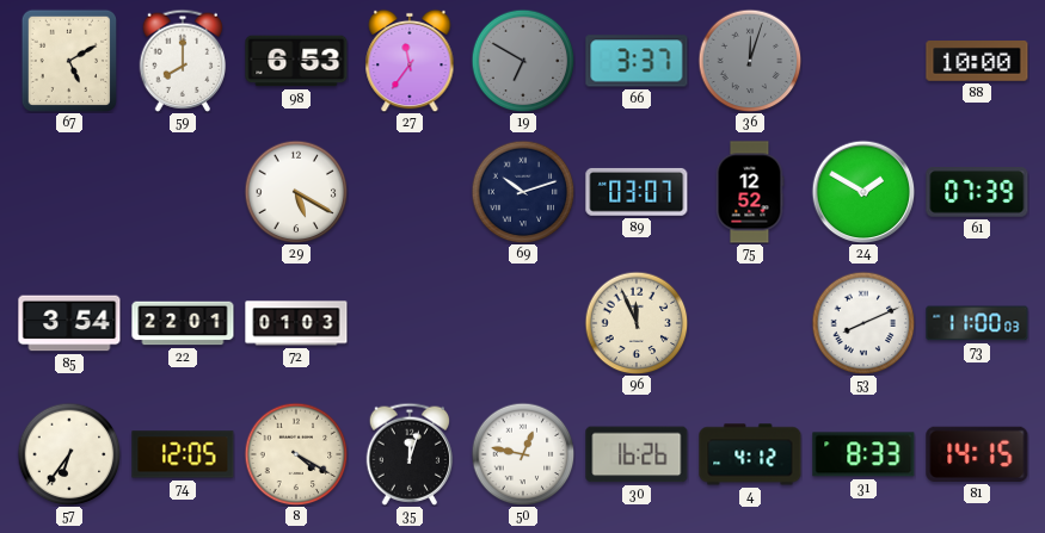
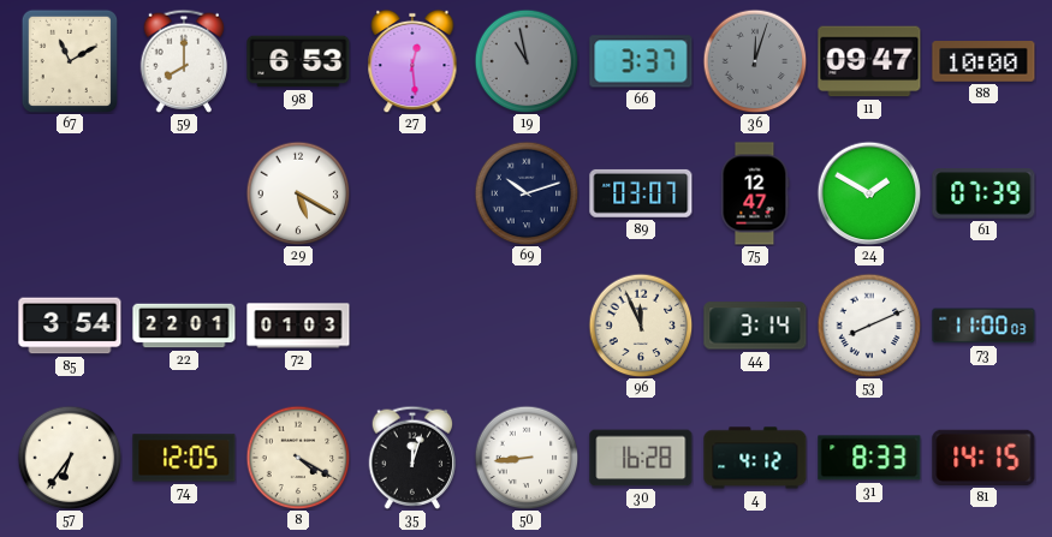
67: 5:10 -> 11:10 (69, 60)
27: 11:36 -> 12:29 (412, 61)
19: 6:50 -> 10:58 (527, 61)
11: none -> 09:47 (869, 61)
75: 12:52 -> 12:47 (755, 193)
44: none -> 3:14 (755, 326)
50: 12:47 -> 8:44 (527, 458)
30: 16:26 -> 16:28 (641, 458)
